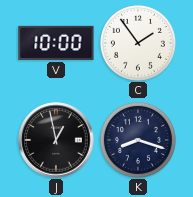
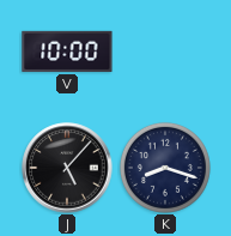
C: 1:54 -> none (138, 43)
J: 12:58 -> 5:07 (67, 168)
